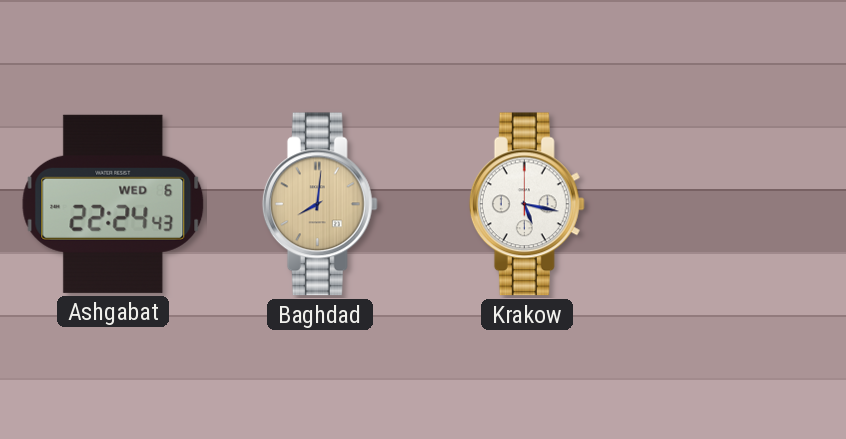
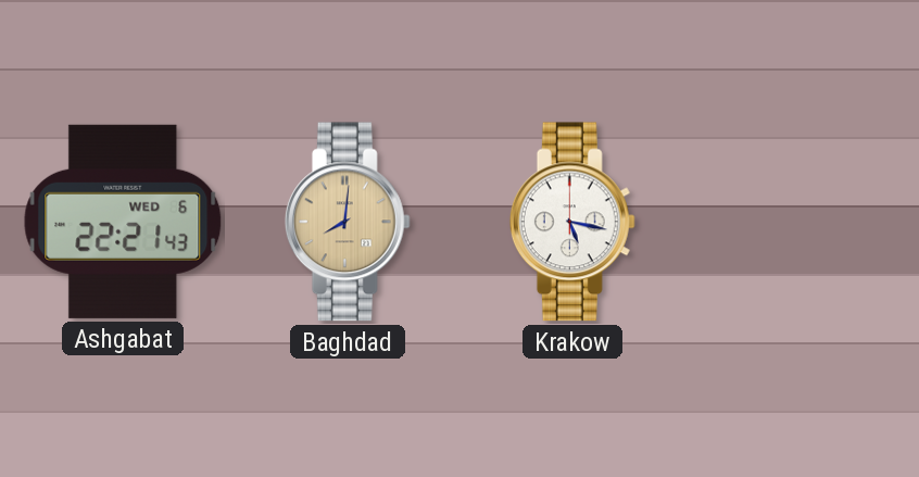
Ashgabat: 22:24 -> 22:21 (123, 222)
